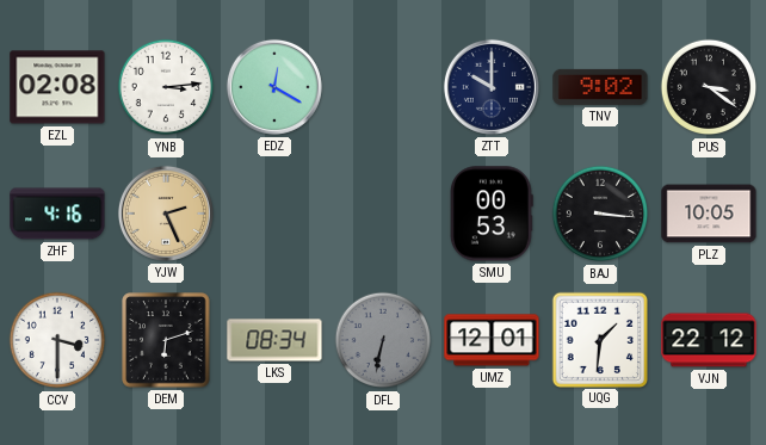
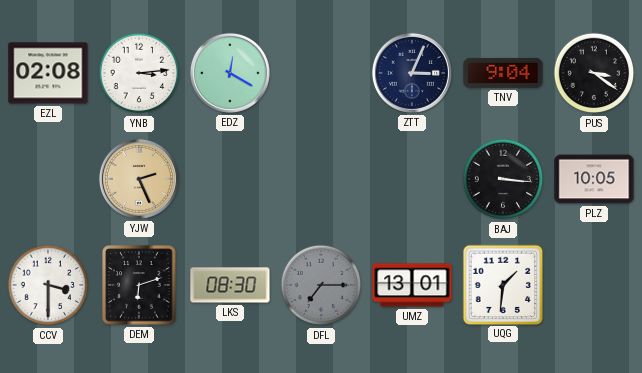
ZTT: 10:00 -> 3:04 (412, 73)
TNV: 9:02 -> 9:04 (503, 73)
ZHF: 4:16 -> none (57, 214)
SMU: 00:53 -> none (492, 214)
LKS: 08:34 -> 08:30 (230, 285)
DFL: 6:32 -> 7:15 (321, 285)
UMZ: 12:01 -> 13:01 (412, 285)
VJN: 22:12 -> none (709, 340)
